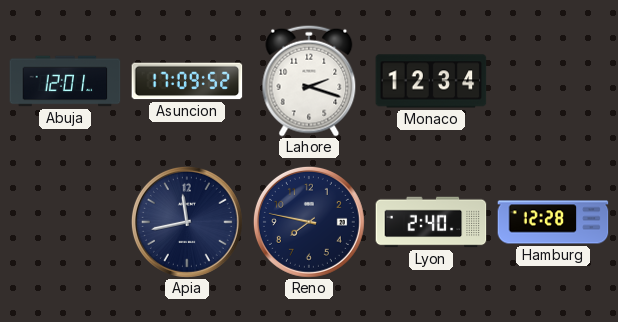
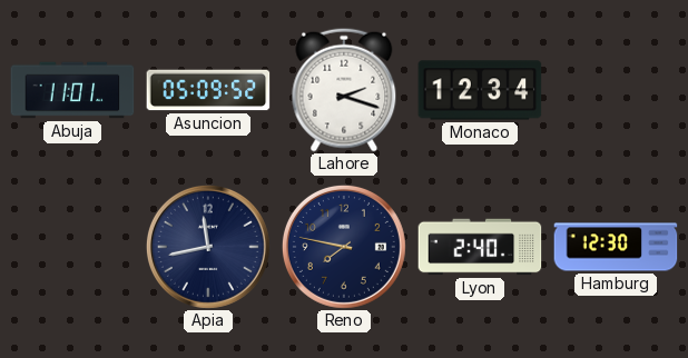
Abuja: 12:01 -> 11:01 (72, 90)
Asuncion: 17:09 -> 05:09 (208, 90)
Hamburg: 12:28 -> 12:30 (616, 247)
